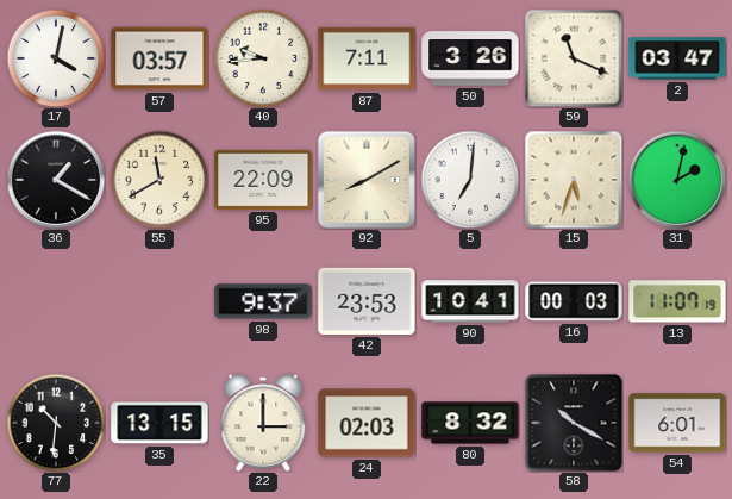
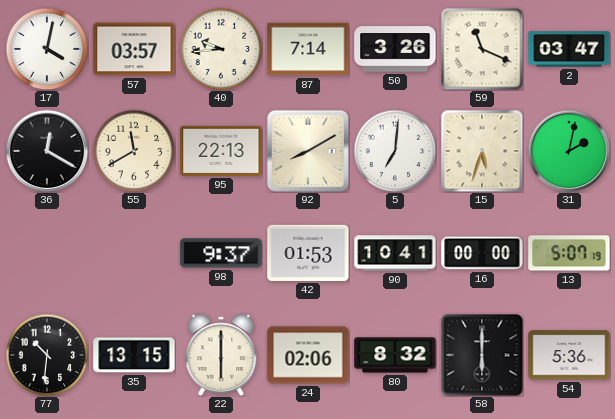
87: 7:11 -> 7:14 (308, 49)
36: 1:20 -> 12:20 (47, 151)
95: 22:09 -> 22:13 (221, 151)
42: 23:53 -> 01:53 (308, 253)
16: 00:03 -> 00:00 (482, 253)
13: 11:07 -> 5:07 (569, 253)
22: 3:00 -> 6:00 (221, 354)
24: 02:03 -> 02:06 (308, 355)
58: 10:20 -> 6:00 (482, 355)
54: 6:01 -> 5:36 (569, 355)
